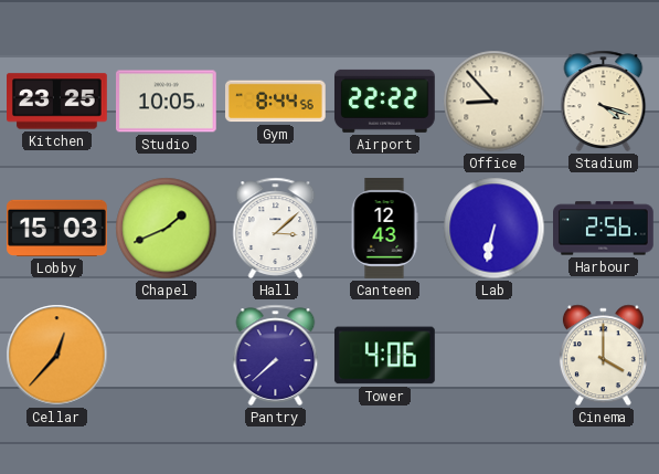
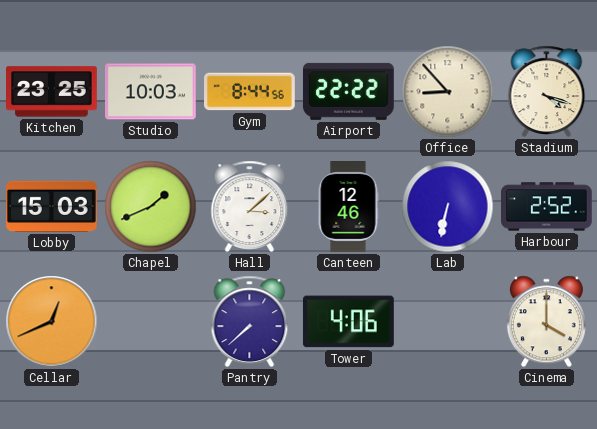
Studio: 10:05 -> 10:03 (151, 92)
Canteen: 12:43 -> 12:46 (348, 207)
Harbour: 2:56 -> 2:52 (547, 207)
Cellar: 12:37 -> 12:41 (52, 322)
